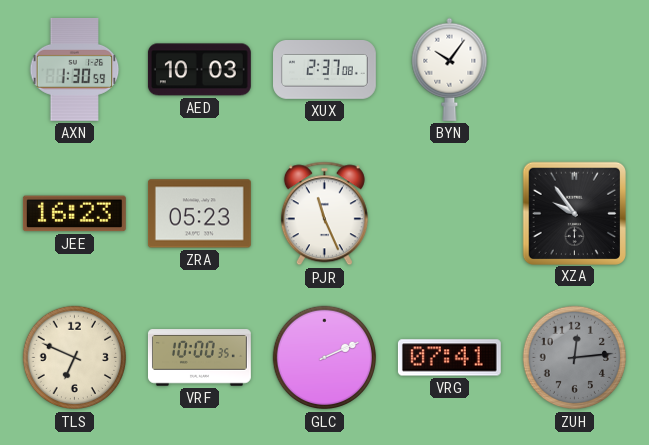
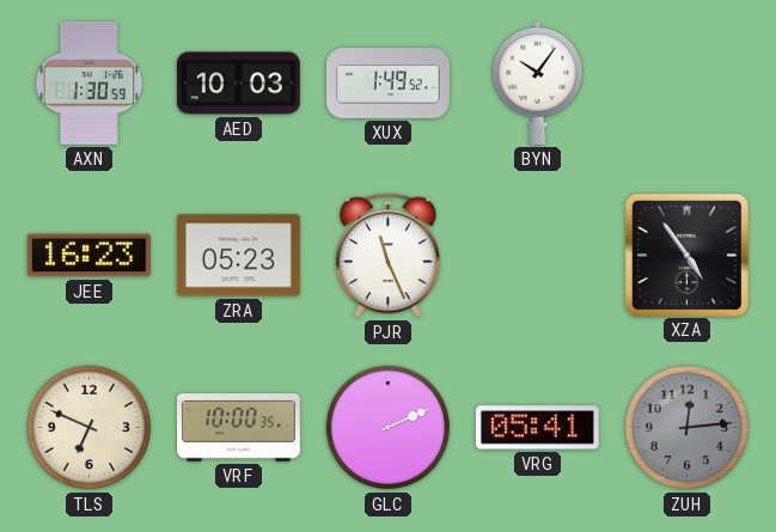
XUX: 2:37 -> 1:49 (389, 84)
XZA: 9:54 -> 4:54 (686, 255)
VRG: 07:41 -> 05:41 (537, 428)
